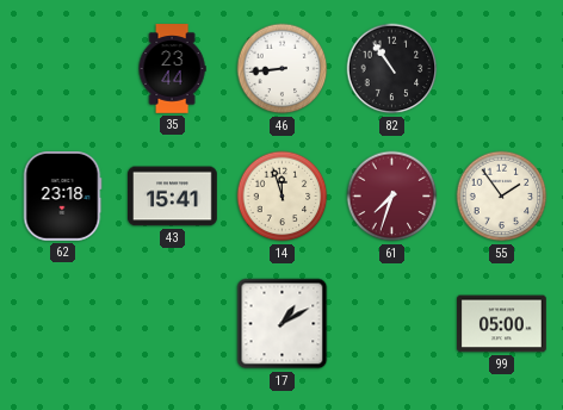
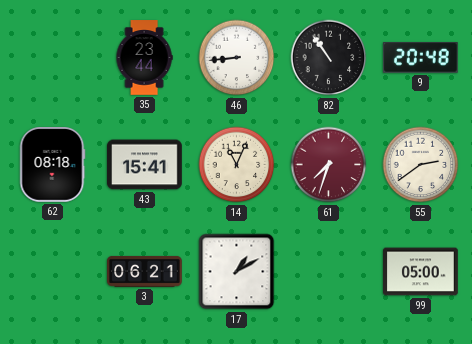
9: none -> 20:48 (421, 58)
62: 23:18 -> 08:18 (53, 165)
14: 11:57 -> 11:04 (237, 165)
55: 1:54 -> 2:39 (421, 165)
3: none -> 06:21 (145, 271)
